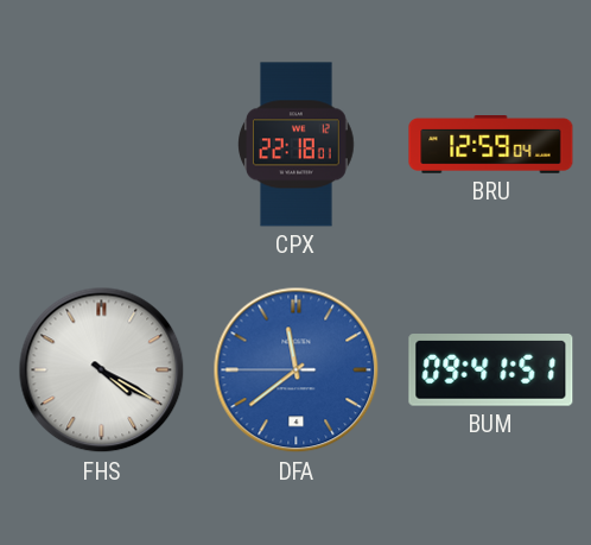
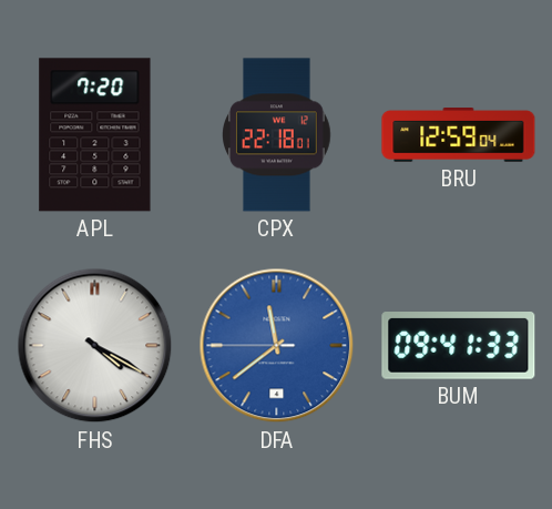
APL: none -> 7:20 (95, 135)
BUM: 09:41:51 -> 09:41:33 (459, 346)
